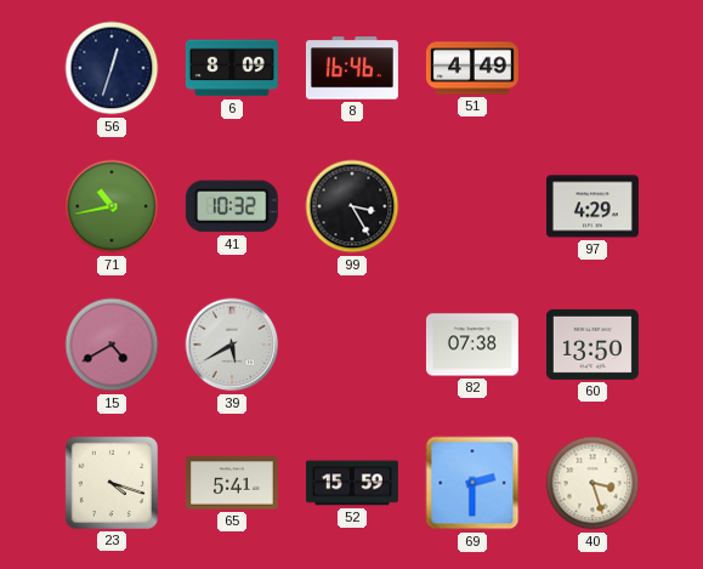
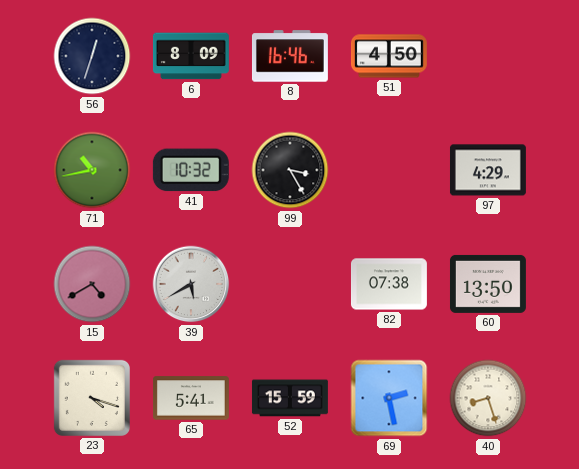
51: 4:49 -> 4:50 (389, 56)
69: 2:30 -> 2:28 (389, 398)
40: 3:27 -> 8:27 (488, 398)
